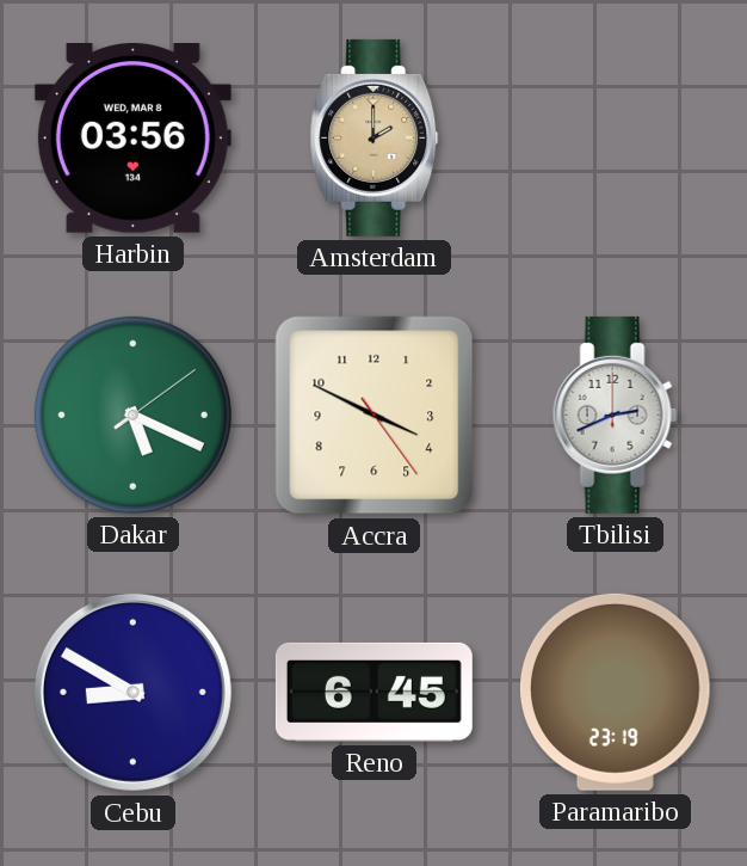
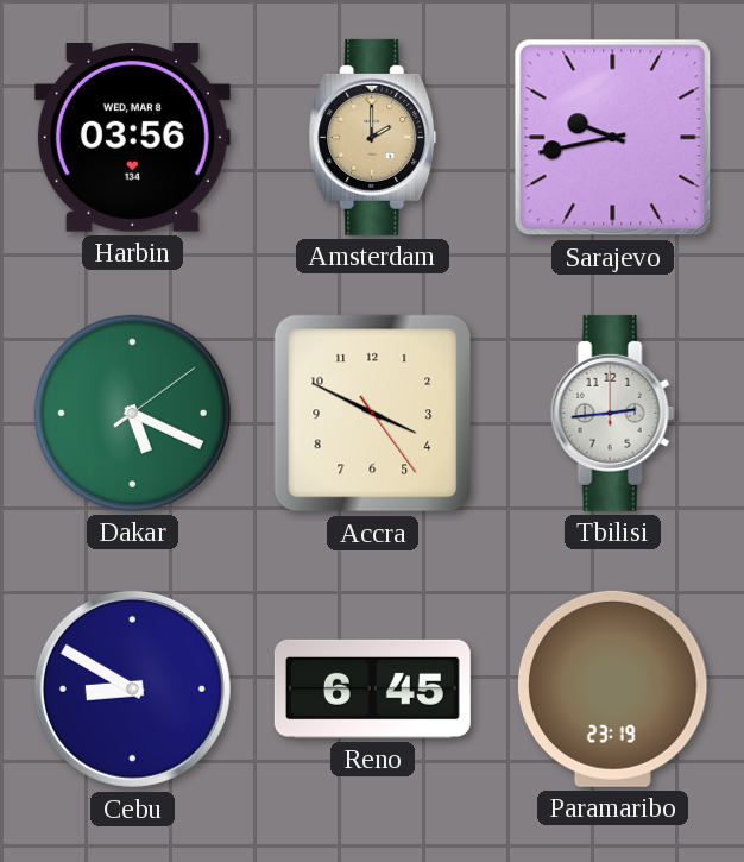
Sarajevo: none -> 9:43 (613, 138)
Tbilisi: 2:41 -> 2:44 (612, 413)
